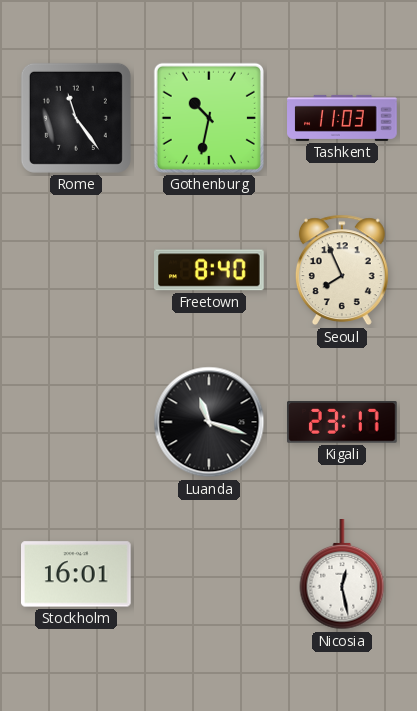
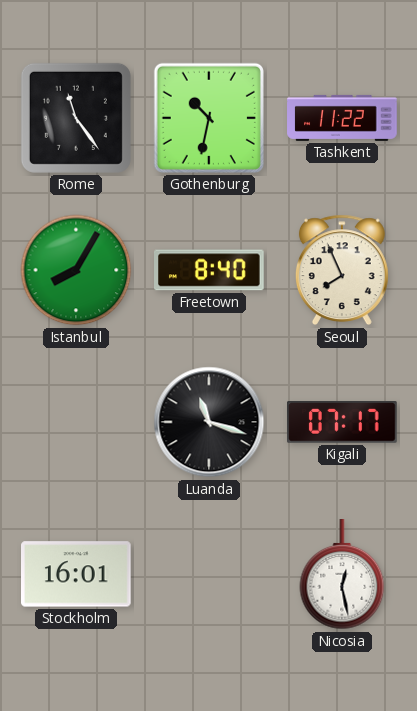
Tashkent: 11:03 -> 11:22 (342, 118)
Istanbul: none -> 8:05 (76, 270)
Kigali: 23:17 -> 07:17 (343, 423)
